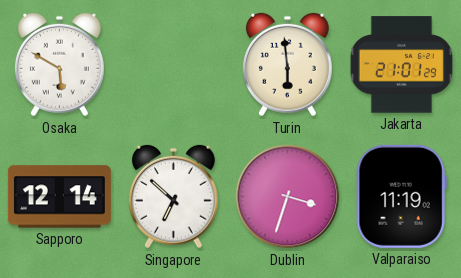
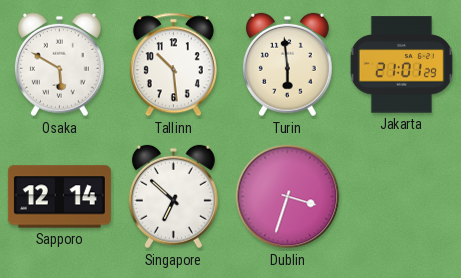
Tallinn: none -> 10:29 (173, 65)
Valparaiso: 11:19 -> none (401, 196)
